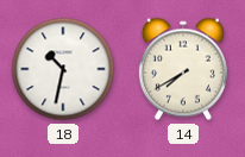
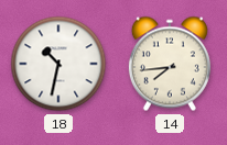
14: 7:40 -> 7:44 (170, 64)
